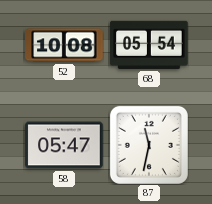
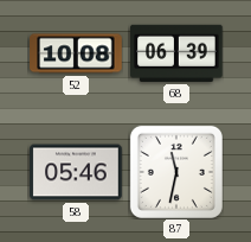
68: 05:54 -> 06:39 (176, 53)
58: 05:47 -> 05:46 (76, 172)
